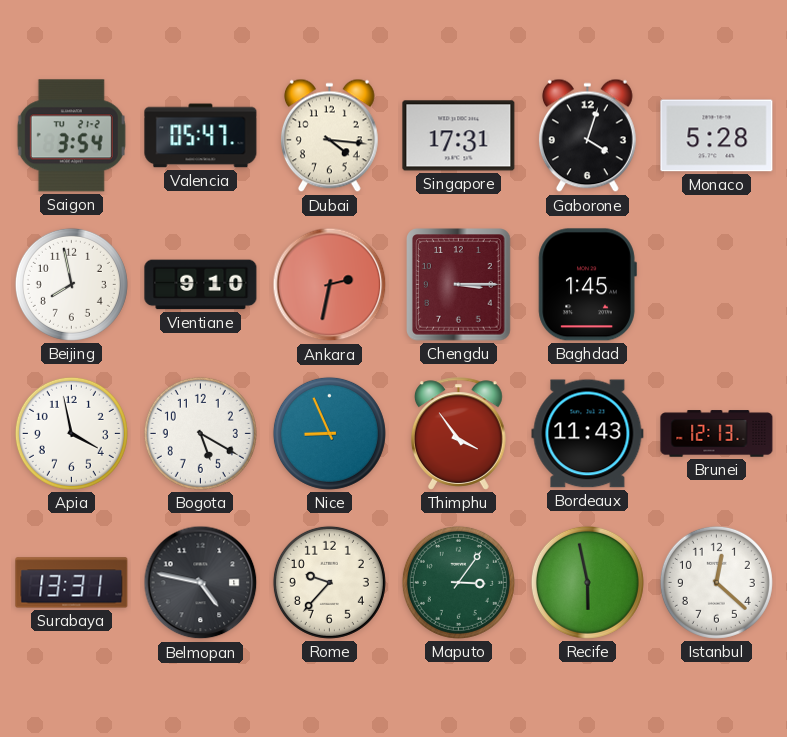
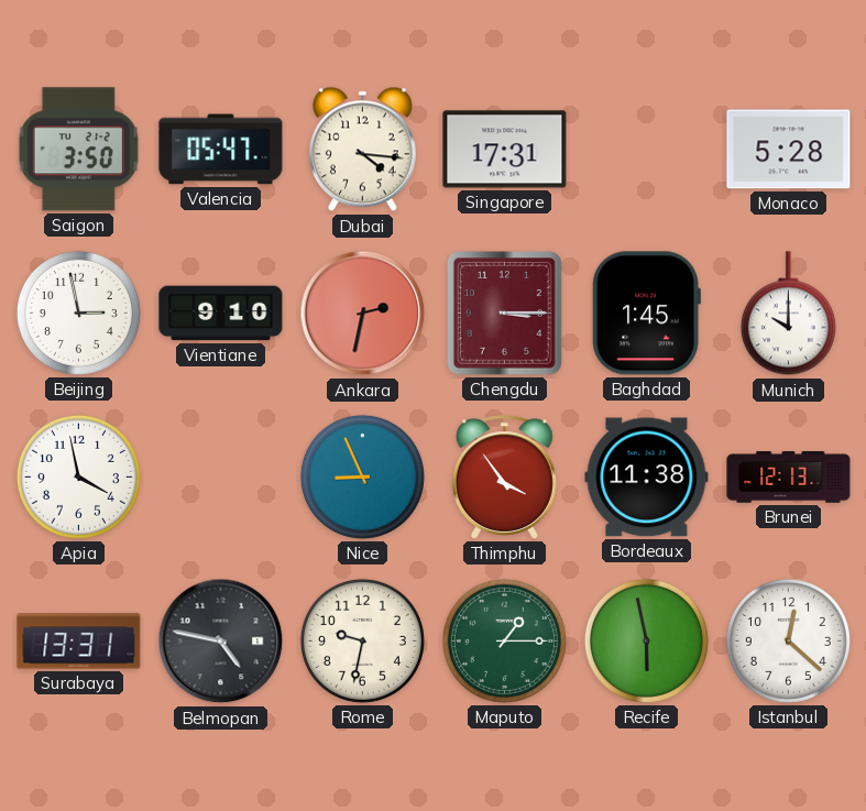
Saigon: 3:54 -> 3:50 (78, 150)
Gaborone: 4:03 -> none (587, 136)
Beijing: 7:58 -> 2:58 (78, 313)
Munich: none -> 10:00 (788, 314)
Bogota: 5:20 -> none (200, 433)
Bordeaux: 11:43 -> 11:38 (647, 478)
Rome: 9:37 -> 9:32 (362, 640)
Maputo: 3:06 -> 1:15 (504, 640)
